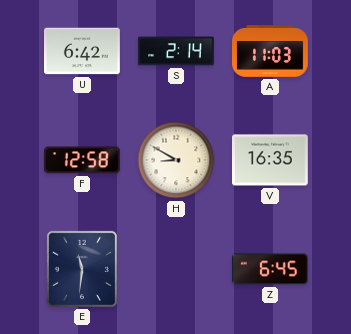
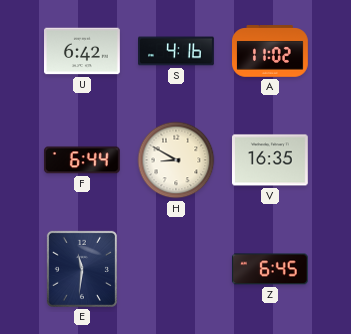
S: 2:14 -> 4:16 (177, 51)
A: 11:03 -> 11:02 (271, 51)
F: 12:58 -> 6:44 (82, 160)
